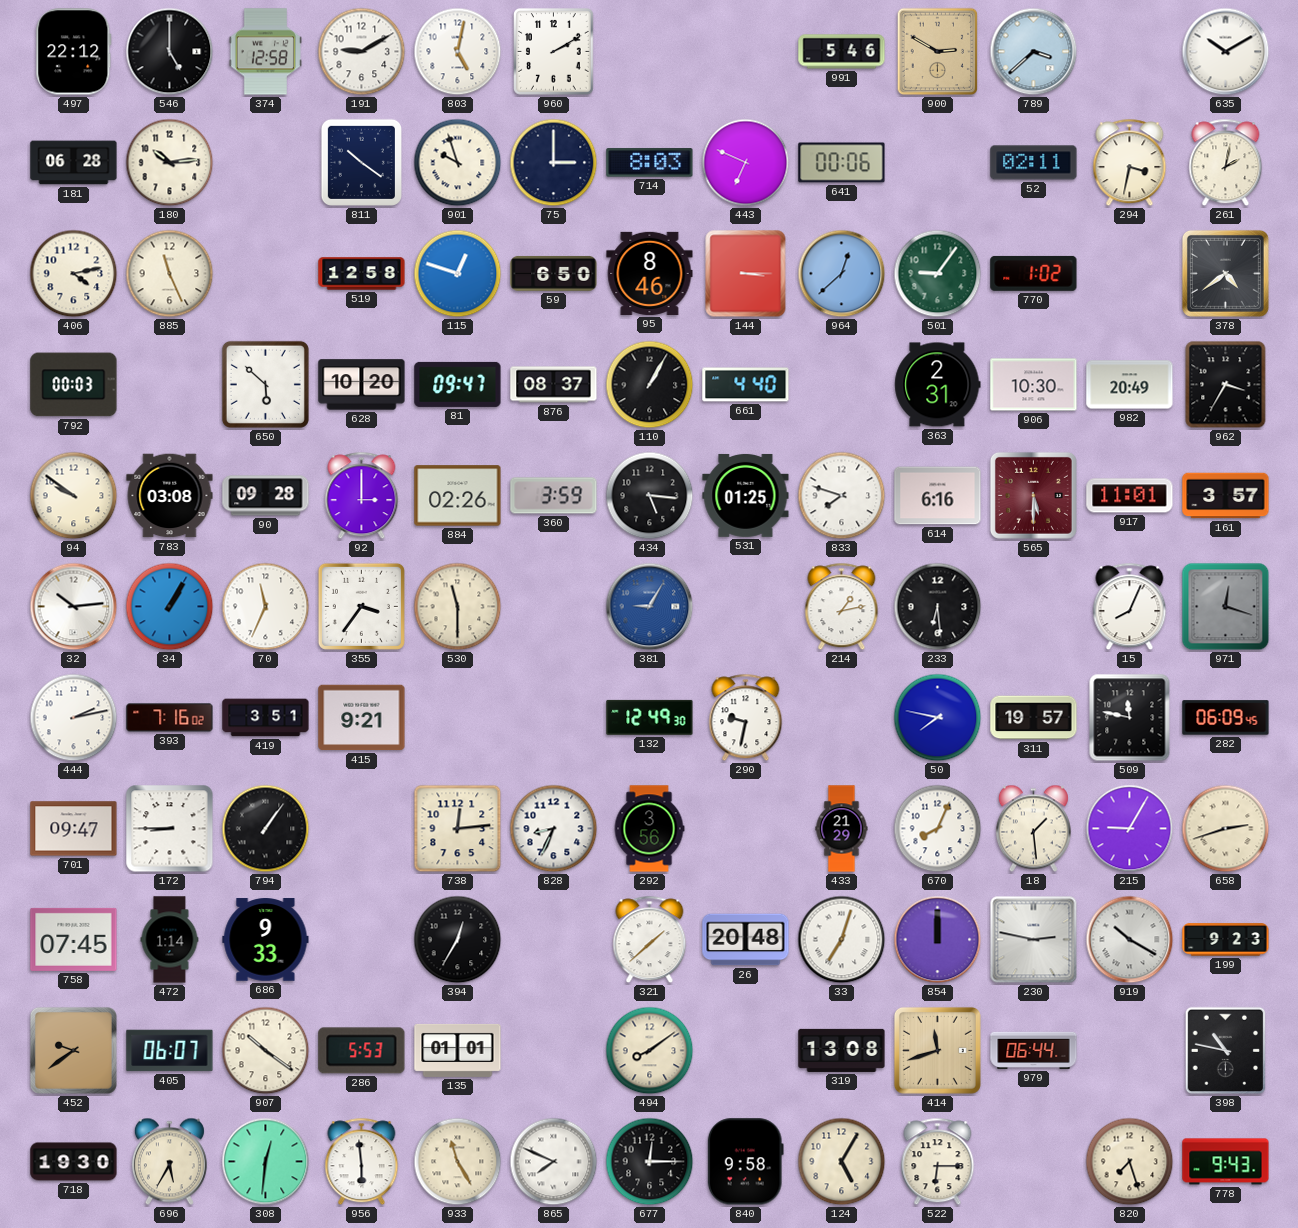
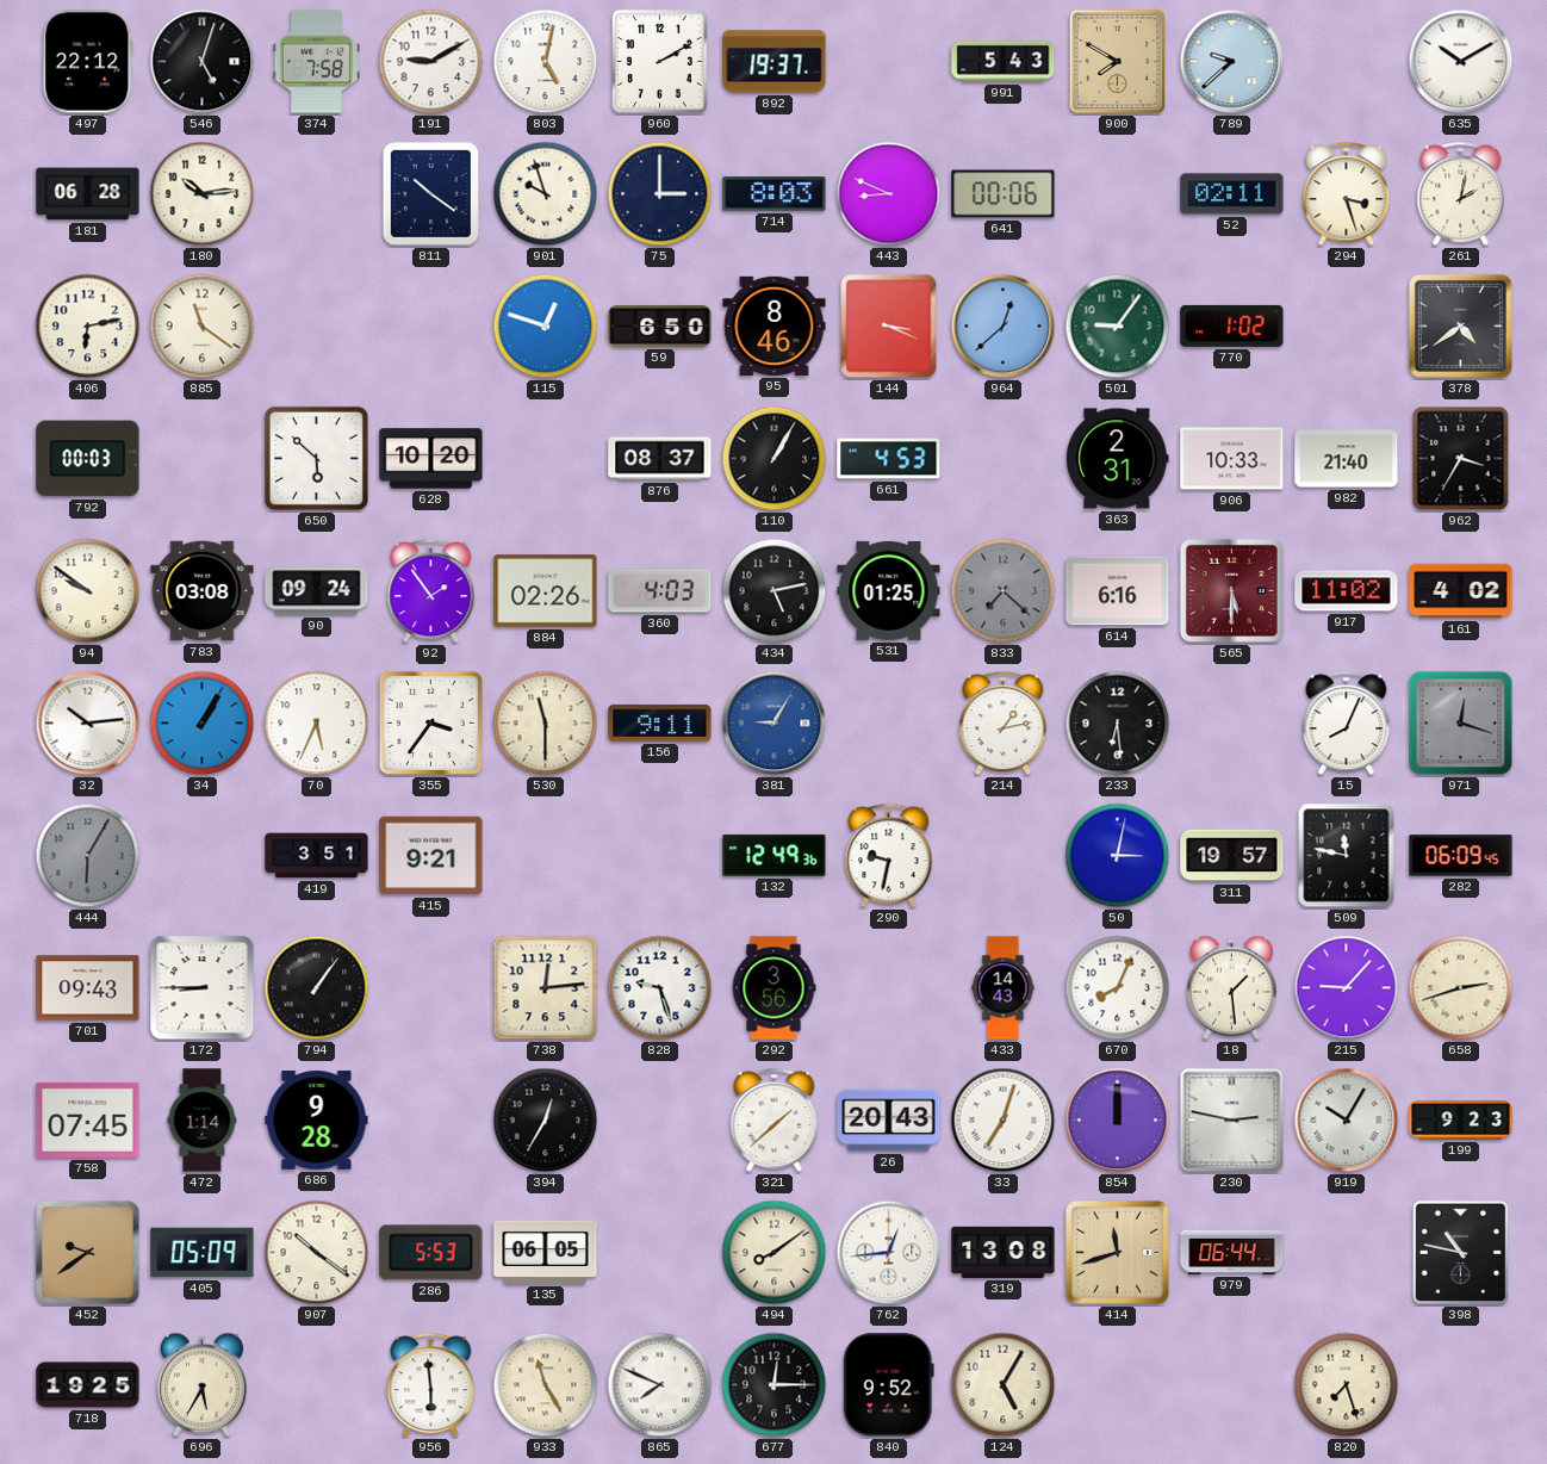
546: 5:00 -> 5:03 (203, 62)
374: 12:58 -> 7:58 (316, 62)
892: none -> 19:37 (775, 62)
991: 5:46 -> 5:43 (1004, 62)
900: 2:50 -> 7:50 (1118, 62)
789: 3:38 -> 9:38 (1232, 62)
443: 6:49 -> 8:49 (889, 194)
294: 3:32 -> 3:27 (1347, 194)
406: 4:13 -> 6:13 (88, 327)
885: 11:26 -> 11:21 (203, 327)
519: 12:58 -> none (362, 274)
144: 3:15 -> 3:19 (889, 327)
81: 09:47 -> none (458, 384)
661: 4:40 -> 4:53 (889, 459)
906: 10:30 -> 10:33 (1232, 459)
982: 20:49 -> 21:40 (1347, 459)
90: 09:28 -> 09:24 (317, 591)
92: 3:00 -> 1:54 (431, 591)
360: 3:59 -> 4:03 (660, 591)
434: 5:16 -> 5:13 (775, 591)
833: 7:48 -> 7:22 (1004, 591)
833 dial: white -> grey (1004, 591)
917: 11:01 -> 11:02 (1347, 591)
161: 3:57 -> 4:02 (1461, 591)
70: 11:34 -> 5:34 (317, 724)
156: none -> 9:11 (660, 722)
444: 2:13 -> 6:05 (88, 856)
444 dial: white -> grey (88, 856)
393: 7:16 -> none (170, 718)
132: 12:49:30 -> 12:49:36 (775, 855)
50: 7:47 -> 3:02 (1118, 856)
701: 09:47 -> 09:43 (88, 988)
828: 8:34 -> 9:27 (660, 988)
433: 21:29 -> 14:43 (1004, 988)
215: 9:05 -> 9:07 (1347, 988)
686: 9:33 -> 9:28 (317, 1121)
26: 20:48 -> 20:43 (889, 1121)
919: 10:20 -> 10:05 (1347, 1121)
405: 06:07 -> 05:09 (203, 1253)
135: 01:01 -> 06:05 (546, 1252)
762: none -> 12:44 (889, 1253)
718: 19:30 -> 19:25 (88, 1385)
308: 12:31 -> none (266, 1162)
840: 9:58 -> 9:52 (888, 1385)
522: 6:15 -> none (938, 1162)
778: 9:43 -> none (1226, 1162)
